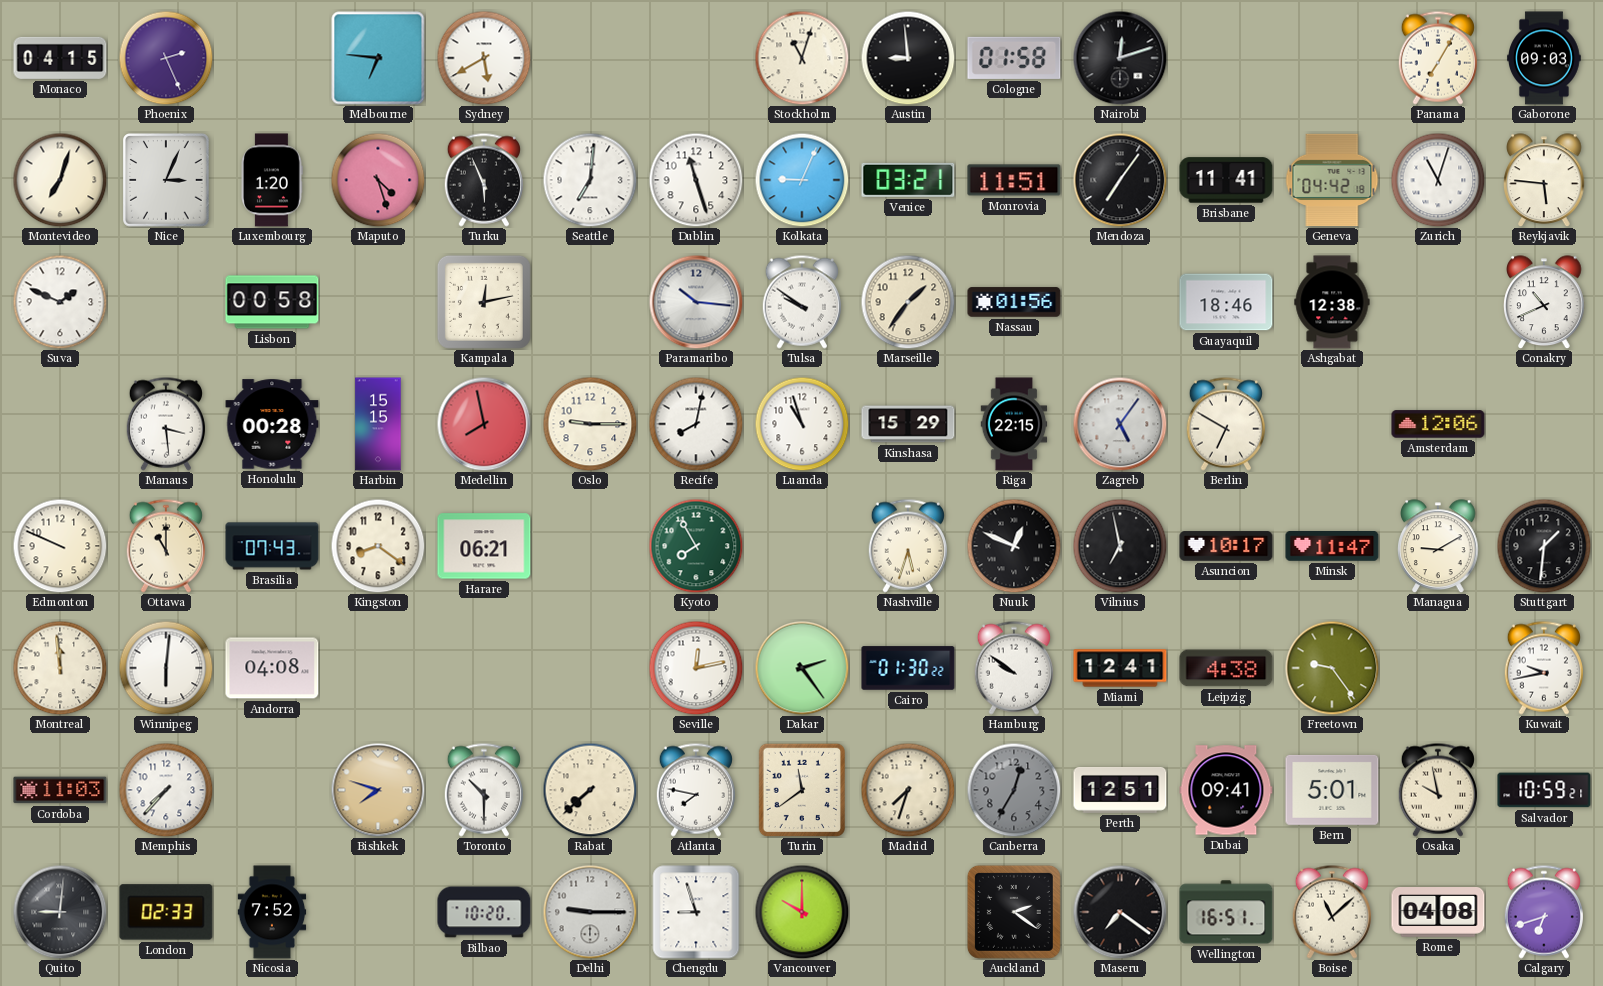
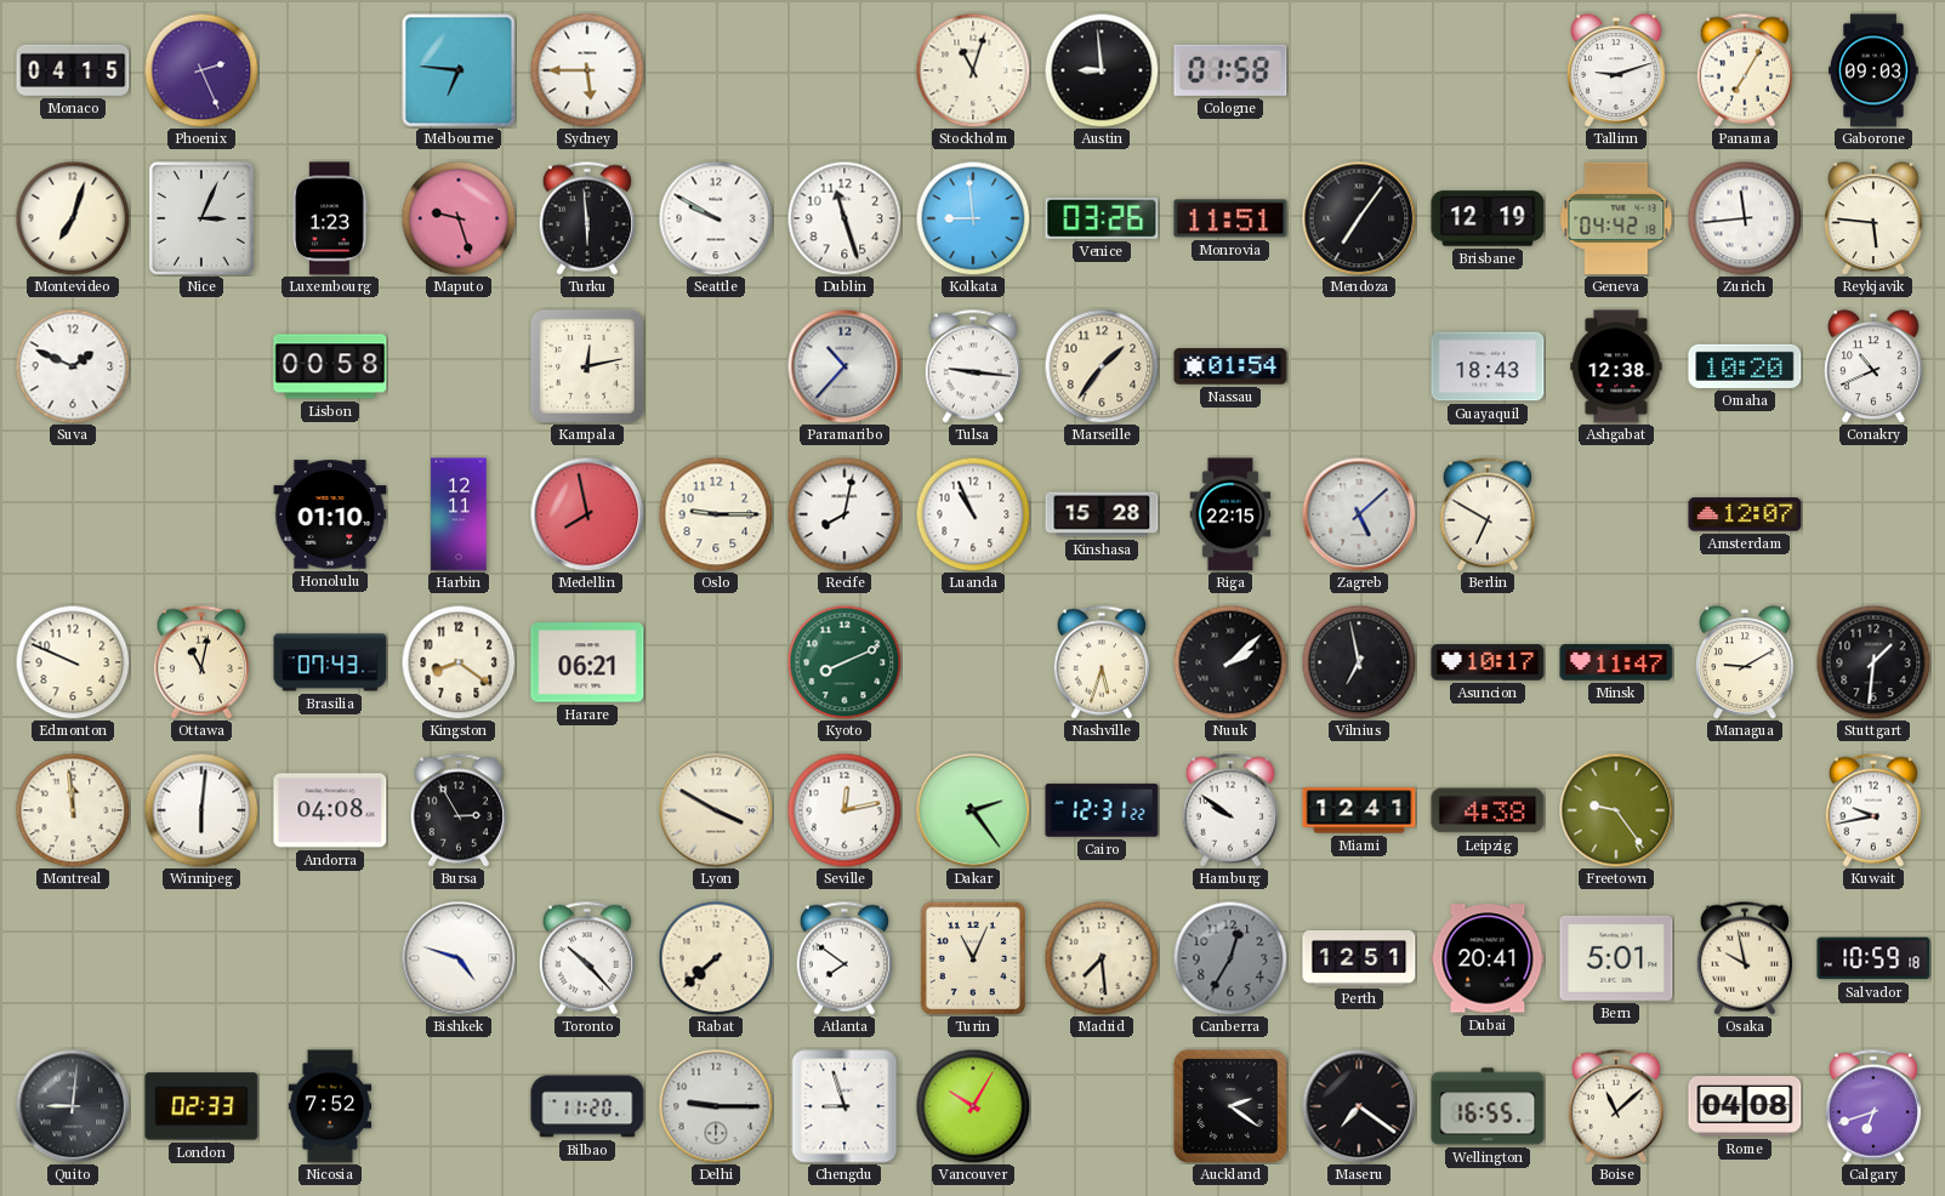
Sydney: 5:40 -> 5:45 (587, 70)
Nairobi: 12:12 -> none (1120, 58)
Tallinn: none -> 9:12 (1617, 70)
Luxembourg: 1:20 -> 1:23 (330, 218)
Maputo: 4:27 -> 9:27 (459, 218)
Turku: 5:56 -> 5:59 (587, 218)
Seattle: 7:01 -> 9:50 (716, 218)
Kolkata: 9:04 -> 8:59 (973, 218)
Venice: 03:21 -> 03:26 (1102, 218)
Brisbane: 11:41 -> 12:19 (1488, 218)
Zurich: 11:03 -> 11:44 (1745, 218)
Paramaribo: 10:16 -> 10:37 (844, 366)
Tulsa: 9:51 -> 9:16 (973, 366)
Nassau: 01:56 -> 01:54 (1230, 366)
Guayaquil: 18:46 -> 18:43 (1488, 366)
Omaha: none -> 10:20 (1745, 366)
Manaus: 3:29 -> none (166, 424)
Honolulu: 00:28 -> 01:10 (330, 514)
Harbin: 15:15 -> 12:11 (459, 514)
Luanda: 10:57 -> 10:56 (973, 514)
Kinshasa: 15:29 -> 15:28 (1102, 514)
Zagreb: 5:06 -> 5:08 (1359, 514)
Amsterdam: 12:06 -> 12:07 (1745, 514)
Ottawa: 11:00 -> 11:02 (201, 662)
Kyoto: 7:55 -> 8:11 (844, 662)
Nuuk: 12:49 -> 2:08 (1230, 662)
Bursa: none -> 2:55 (459, 810)
Lyon: none -> 3:50 (716, 810)
Cairo: 01:30 -> 12:31 (1102, 810)
Cordoba: 11:03 -> none (60, 790)
Memphis: 7:37 -> none (166, 790)
Bishkek: 7:48 -> 4:48 (459, 958)
Bishkek dial: champagne -> white (459, 958)
Toronto: 10:30 -> 10:23 (587, 958)
Atlanta: 7:47 -> 7:51 (844, 958)
Turin: 11:39 -> 11:04 (972, 957)
Madrid: 7:33 -> 7:29 (1102, 958)
Dubai: 09:41 -> 20:41 (1488, 958)
Salvador: 10:59:21 -> 10:59:18 (1873, 958)
Bilbao: 10:20 -> 11:20 (587, 1106)
Vancouver: 10:00 -> 10:05 (973, 1106)
Wellington: 16:51 -> 16:55 (1488, 1106)
